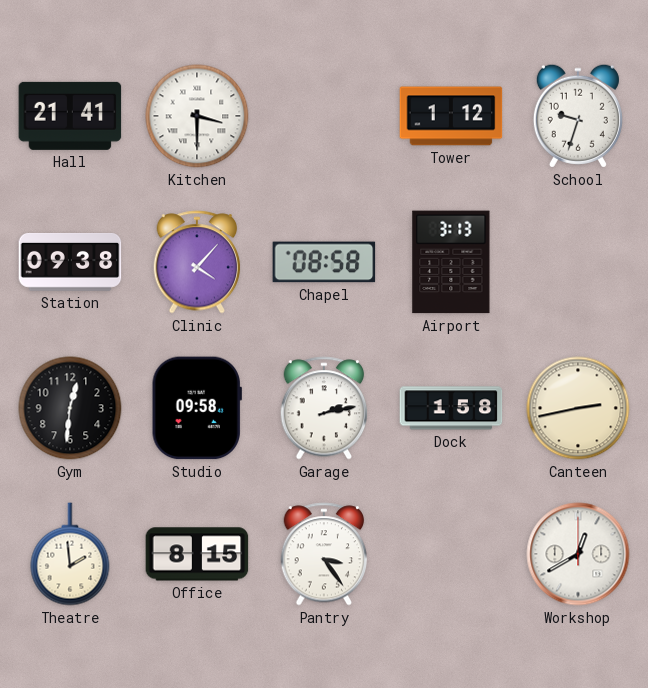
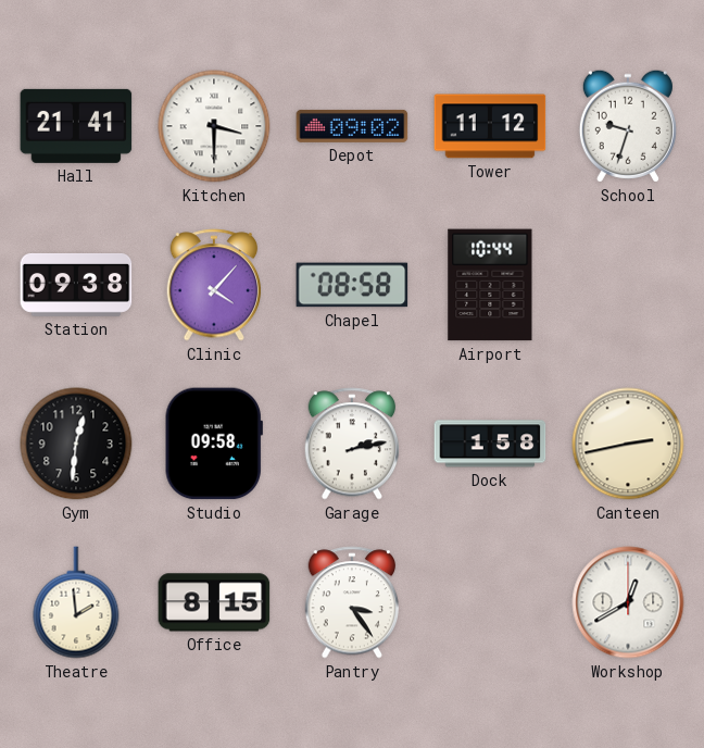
Depot: none -> 09:02 (352, 126)
Tower: 1:12 -> 11:12 (490, 126)
Airport: 3:13 -> 10:44 (490, 285)
